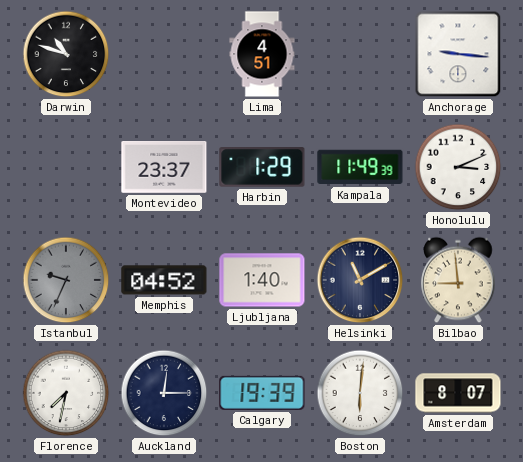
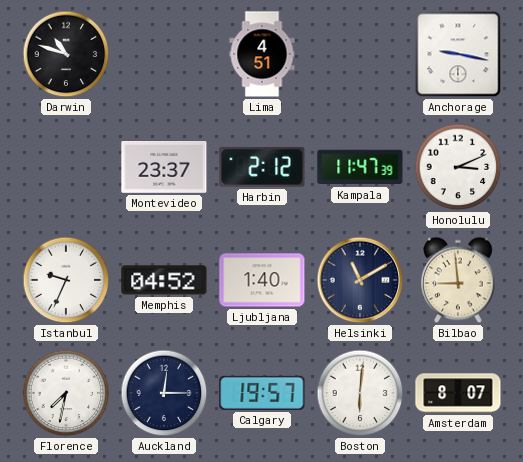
Anchorage: 9:16 -> 9:17 (458, 54)
Harbin: 1:29 -> 2:12 (262, 167)
Kampala: 11:49 -> 11:47 (360, 167)
Istanbul dial: grey -> white (66, 280)
Calgary: 19:39 -> 19:57 (262, 393)
